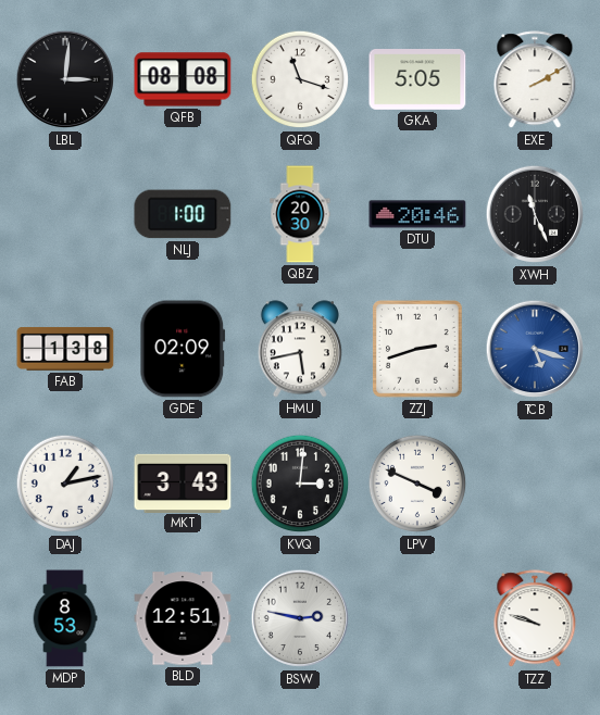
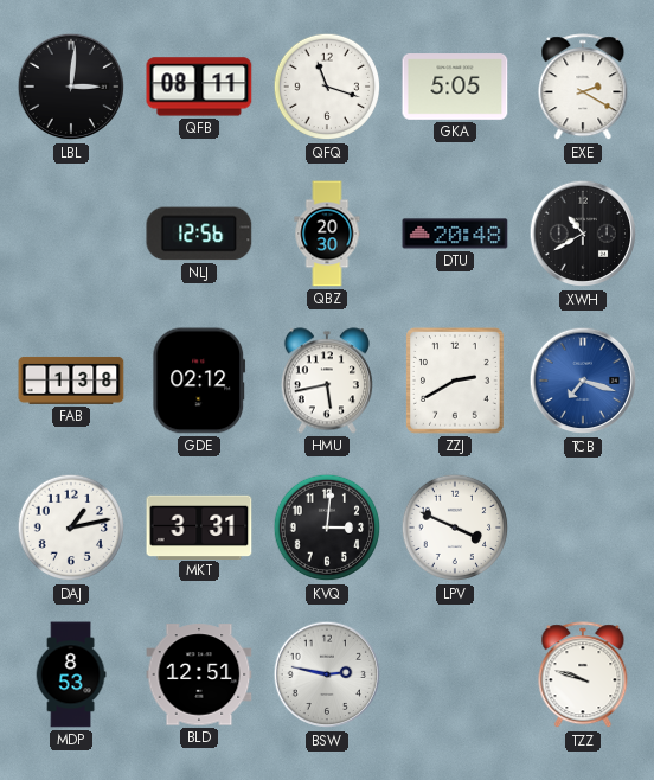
QFB: 08:08 -> 08:11 (199, 87)
EXE: 2:10 -> 2:20 (583, 88)
NLJ: 1:00 -> 12:56 (199, 234)
DTU: 20:46 -> 20:48 (455, 234)
XWH: 11:26 -> 10:40 (583, 234)
GDE: 02:09 -> 02:12 (199, 381)
ZZJ: 2:42 -> 2:40 (456, 382)
TCB: 5:18 -> 7:18 (583, 381)
MKT: 3:43 -> 3:31 (199, 526)
